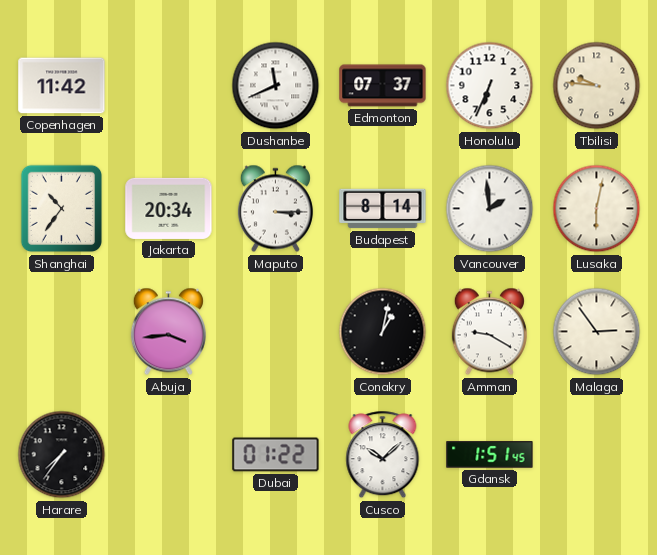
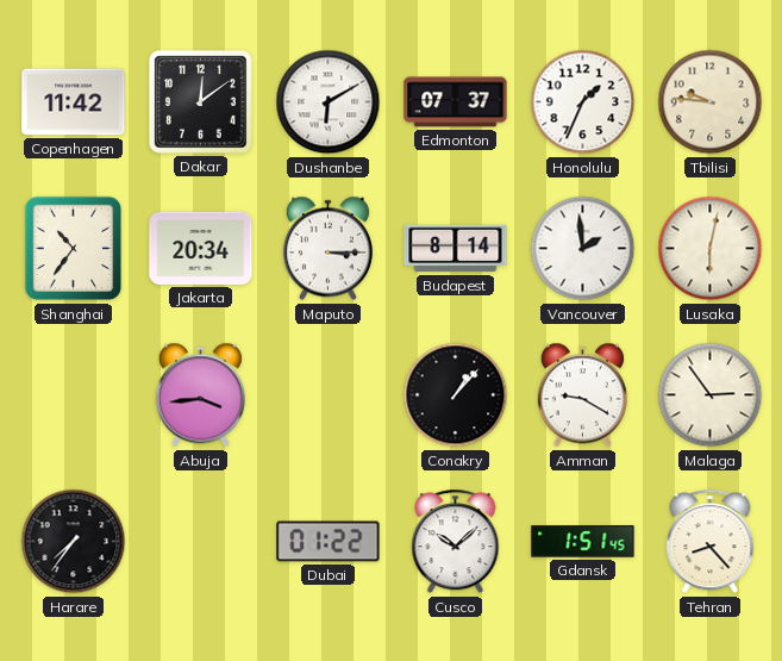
Dakar: none -> 12:09 (201, 102)
Dushanbe: 11:41 -> 6:10 (329, 102)
Honolulu: 6:34 -> 1:34 (583, 102)
Conakry: 1:02 -> 1:07 (456, 395)
Tehran: none -> 8:23 (711, 542)
